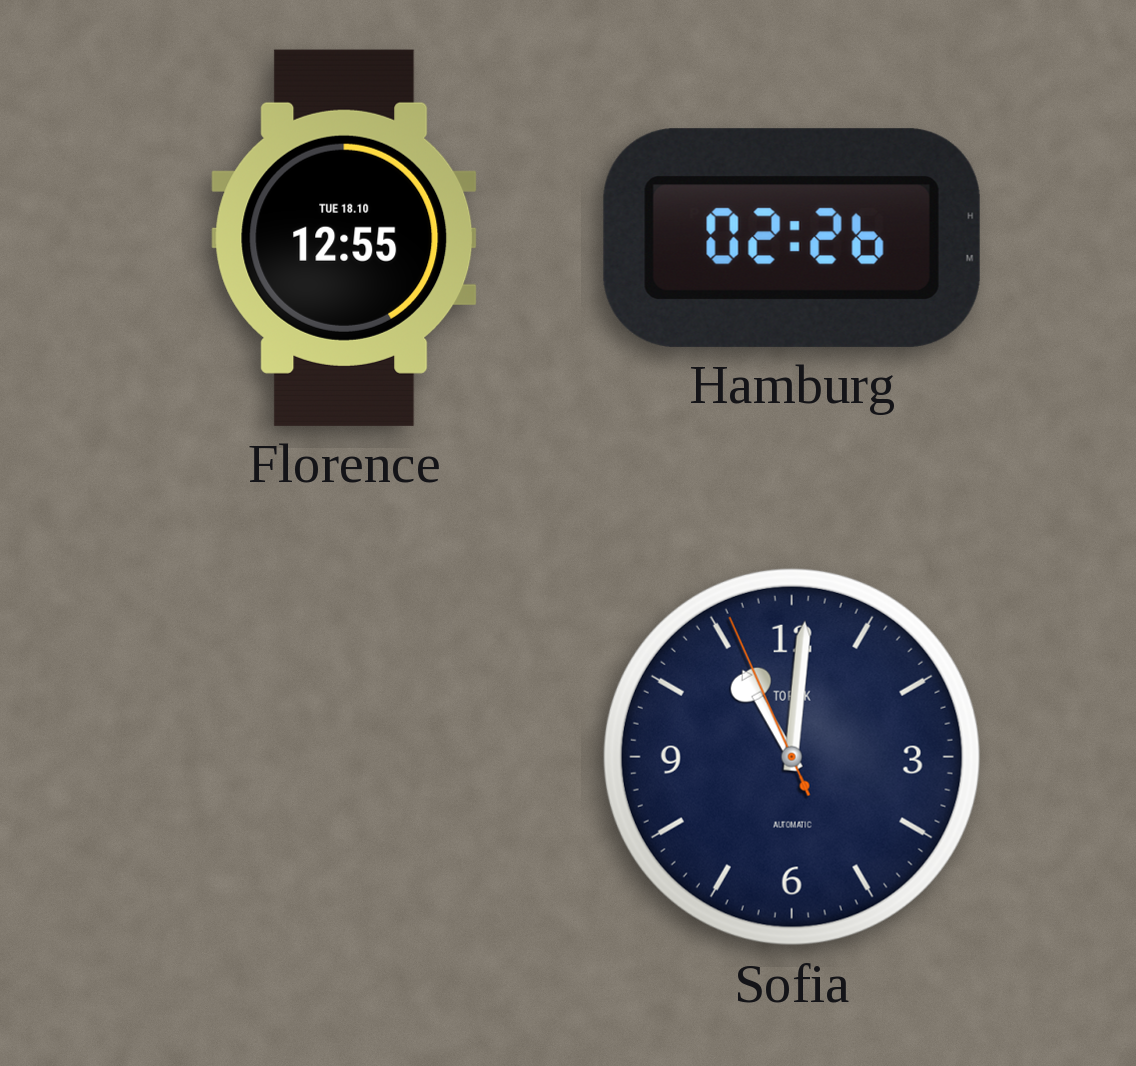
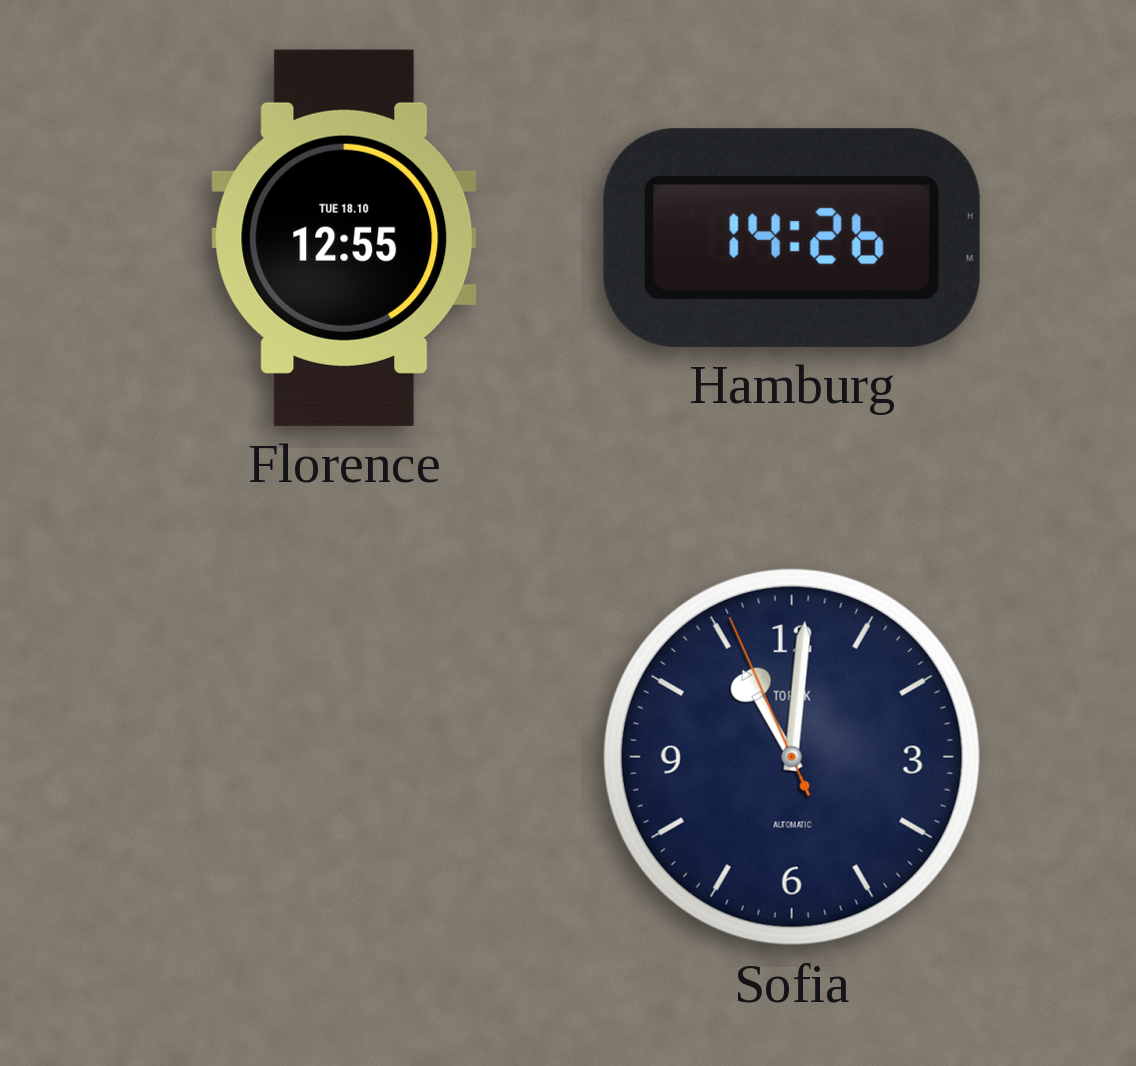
Hamburg: 02:26 -> 14:26 (792, 238)
